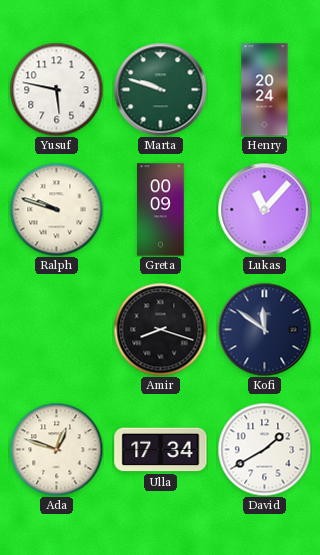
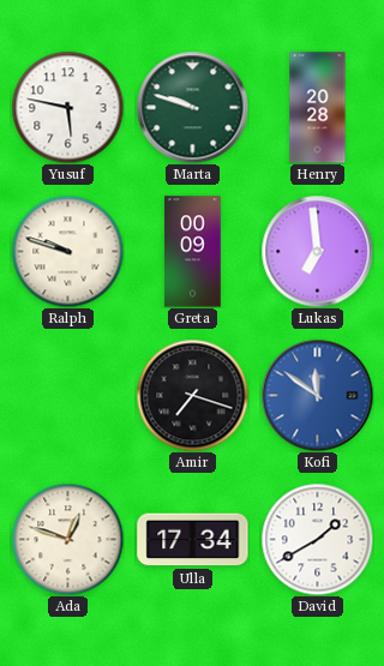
Henry: 20:24 -> 20:28 (318, 108)
Lukas: 11:07 -> 6:59 (317, 251)
Amir: 8:18 -> 7:18 (192, 395)
Kofi dial: navy -> blue (317, 395)
